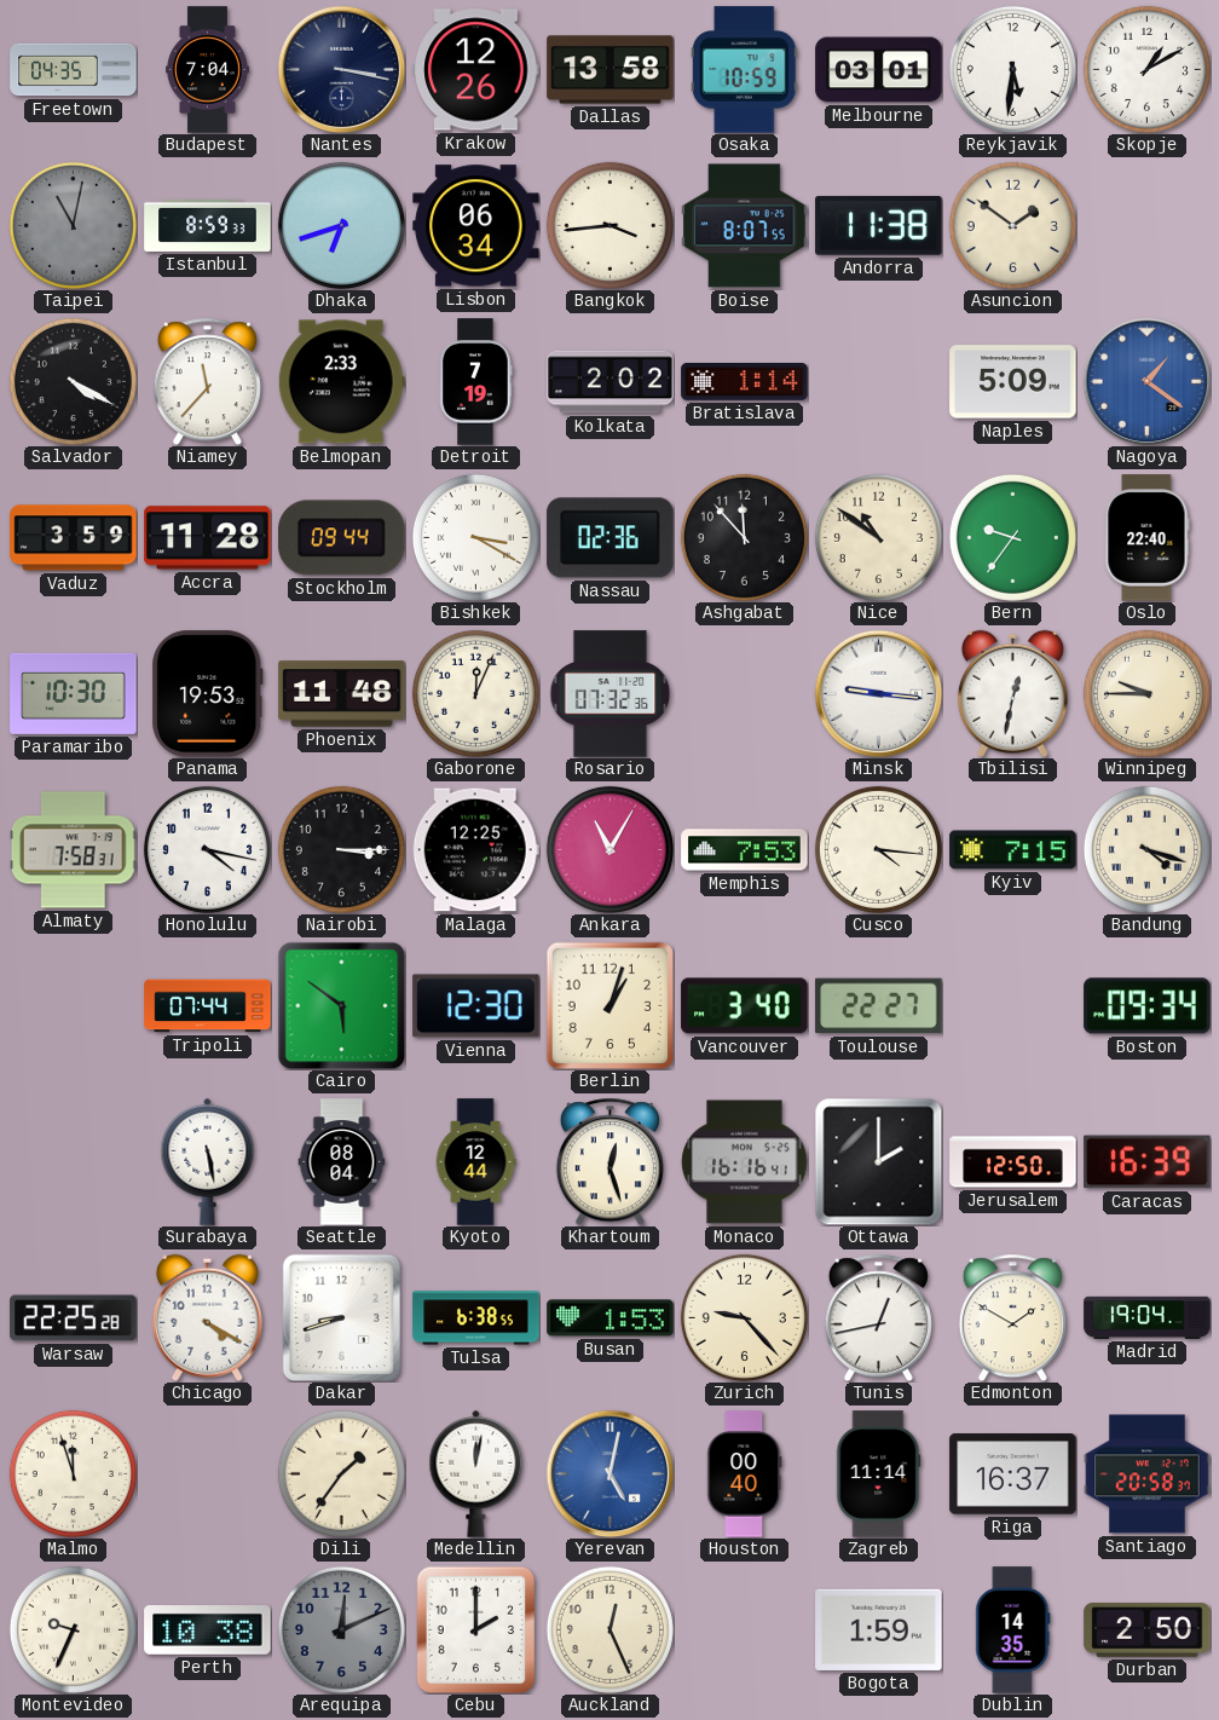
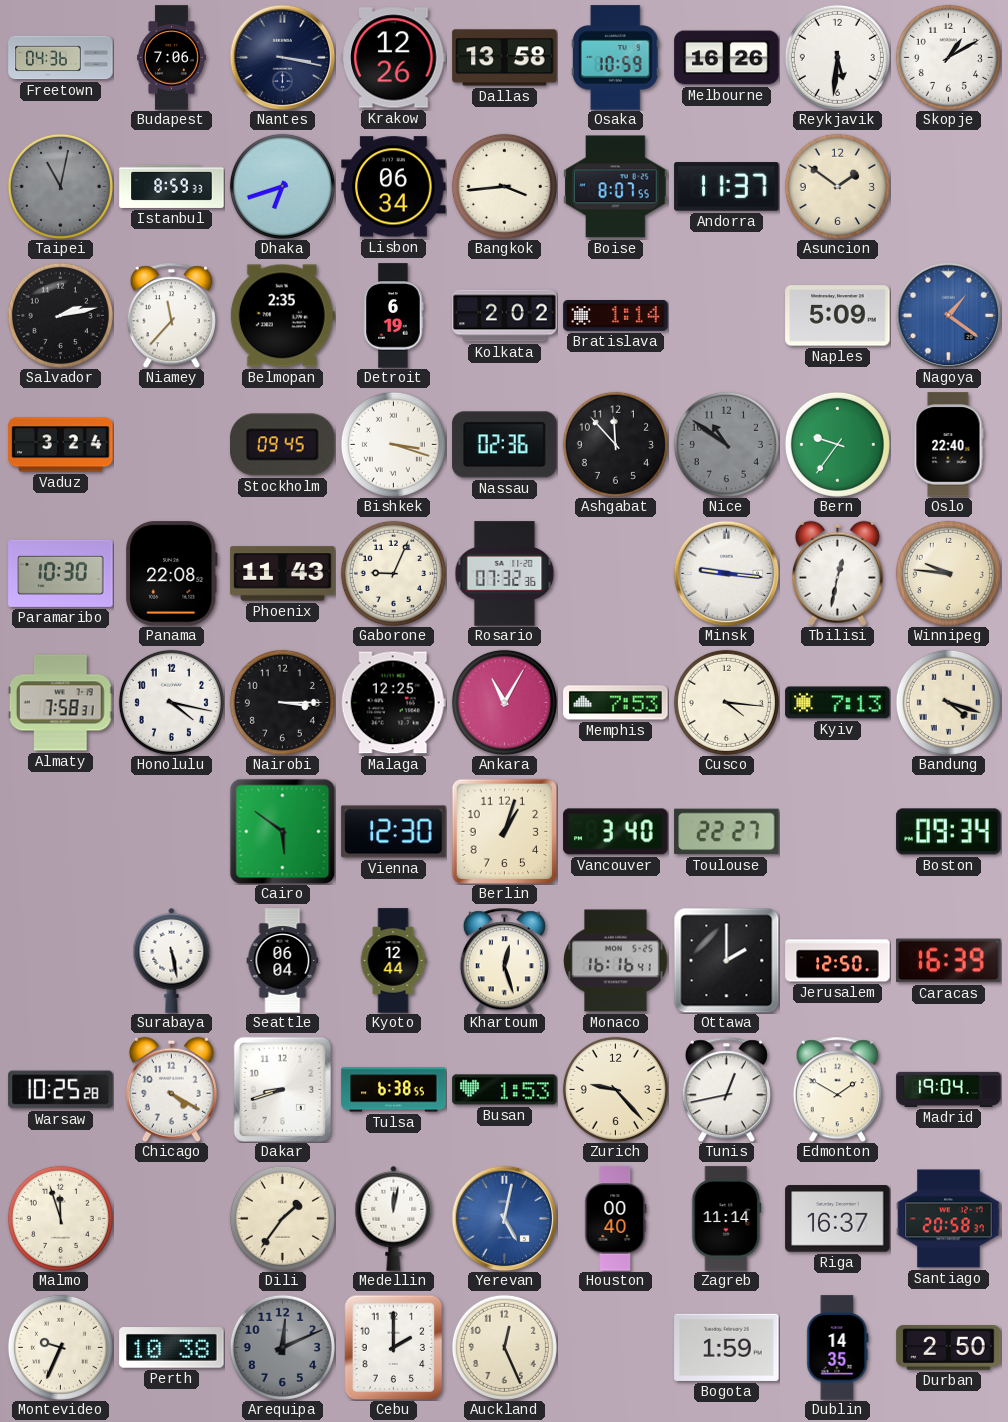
Freetown: 04:35 -> 04:36 (61, 58)
Budapest: 7:04 -> 7:06 (172, 58)
Melbourne: 03:01 -> 16:26 (727, 58)
Andorra: 11:38 -> 11:37 (727, 187)
Salvador: 4:20 -> 2:13 (60, 315)
Belmopan: 2:33 -> 2:35 (282, 316)
Detroit: 7:19 -> 6:19 (394, 316)
Vaduz: 3:59 -> 3:24 (61, 445)
Accra: 11:28 -> none (208, 538)
Stockholm: 09:44 -> 09:45 (283, 445)
Bishkek: 3:20 -> 3:18 (393, 444)
Nice dial: cream -> grey (726, 444)
Panama: 19:53 -> 22:08 (172, 574)
Phoenix: 11:48 -> 11:43 (283, 574)
Gaborone: 12:04 -> 9:04 (393, 573)
Winnipeg: 9:45 -> 9:46 (948, 573)
Kyiv: 7:15 -> 7:13 (838, 703)
Tripoli: 07:44 -> none (208, 1006)
Seattle: 08:04 -> 06:04 (283, 961)
Warsaw: 22:25 -> 10:25 (61, 1090)
